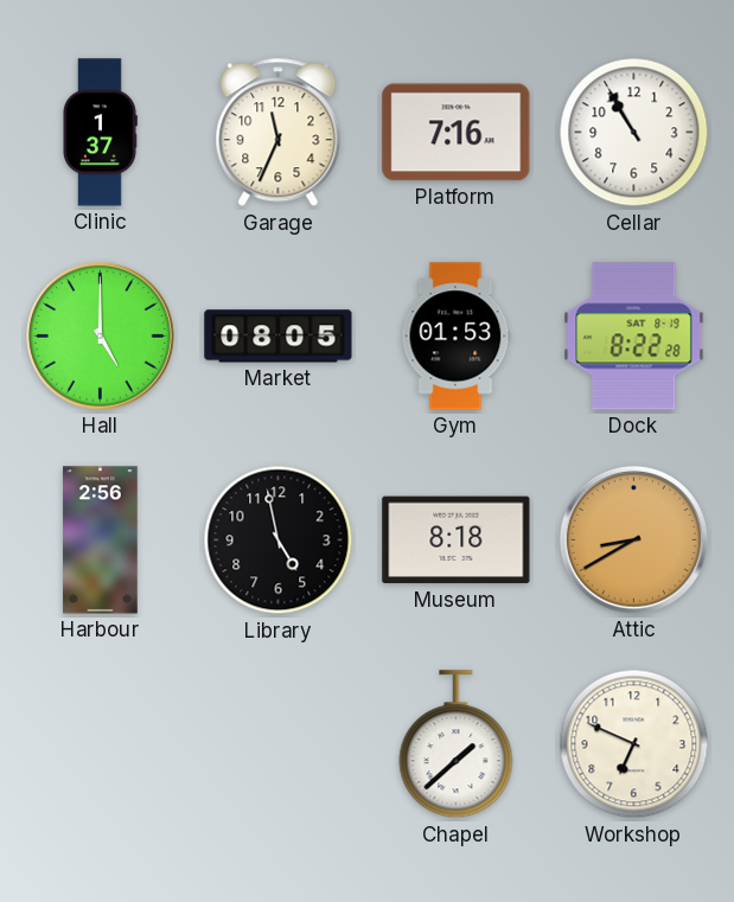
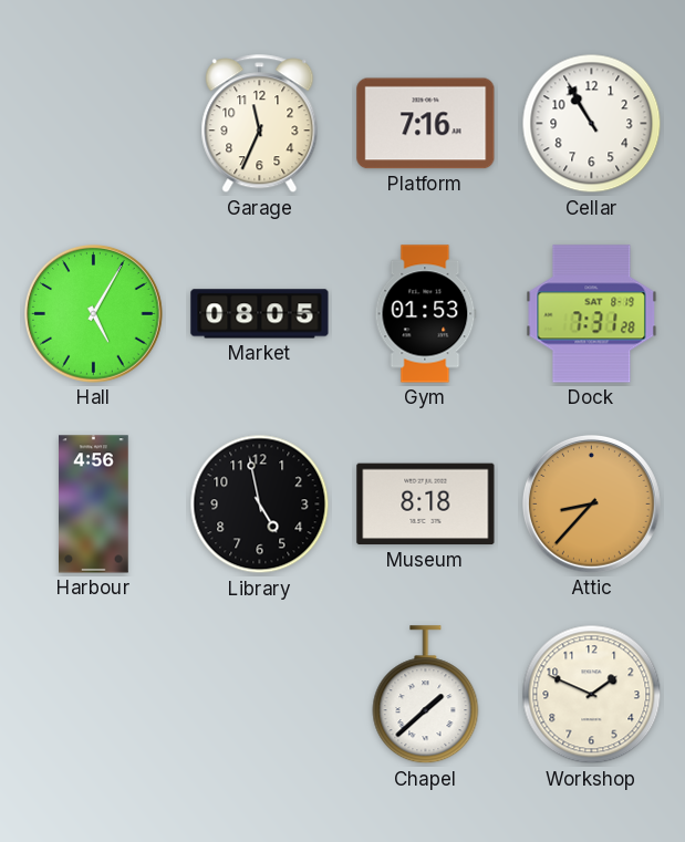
Clinic: 1:37 -> none (100, 133)
Hall: 5:00 -> 5:05 (94, 314)
Dock: 8:22 -> 7:31 (592, 314)
Harbour: 2:56 -> 4:56 (94, 505)
Attic: 8:40 -> 8:37 (592, 505)
Workshop: 6:49 -> 1:49 (592, 695)
